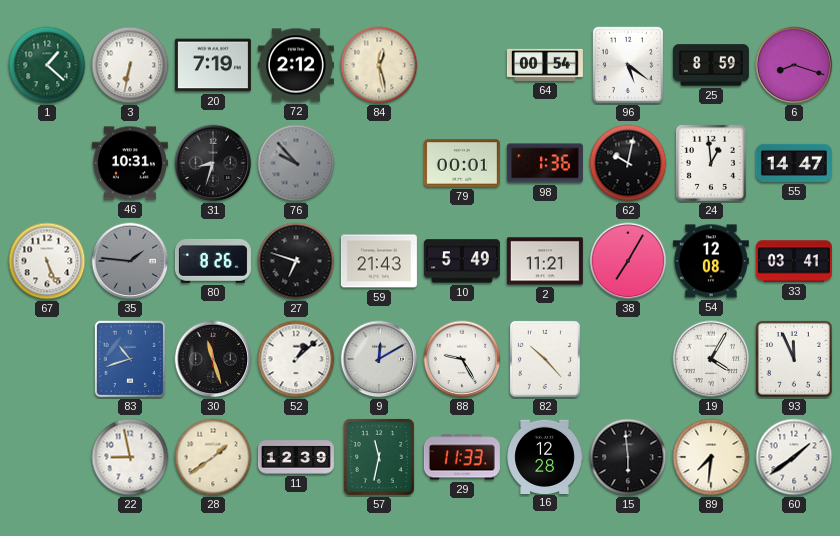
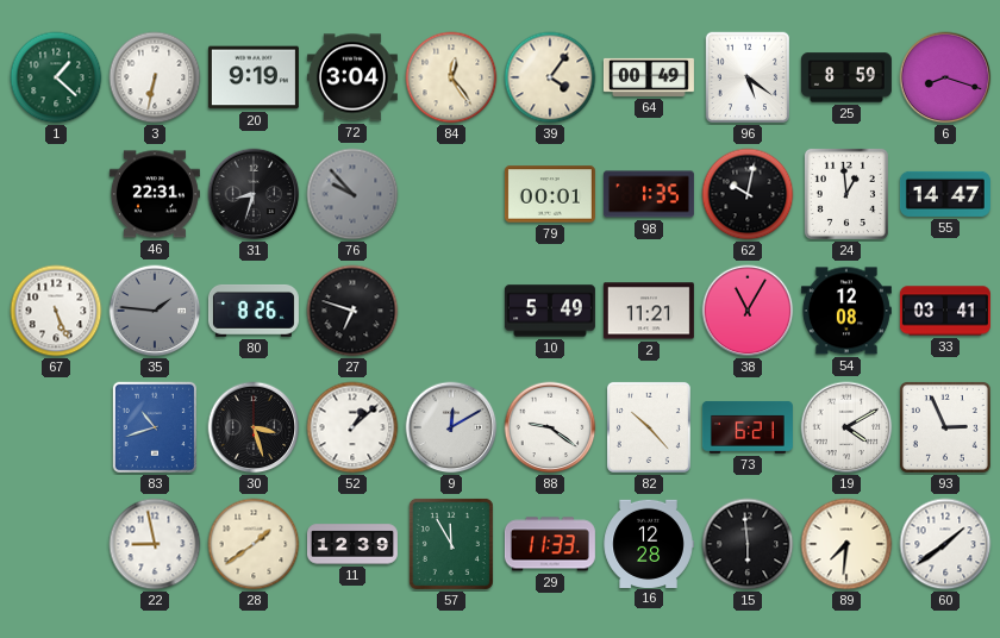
20: 7:19 -> 9:19 (254, 77)
72: 2:12 -> 3:04 (352, 77)
84: 12:28 -> 12:24 (451, 77)
39: none -> 4:06 (550, 77)
64: 00:54 -> 00:49 (649, 77)
46: 10:31 -> 22:31 (155, 194)
98: 1:36 -> 1:35 (649, 194)
59: 21:43 -> none (379, 261)
38: 7:05 -> 11:05 (748, 311)
30: 11:27 -> 3:27 (254, 427)
88: 9:25 -> 9:21 (550, 427)
73: none -> 6:21 (748, 427)
19: 4:05 -> 4:10 (846, 427)
93: 11:56 -> 2:56 (945, 427)
57: 11:32 -> 11:55 (451, 544)
